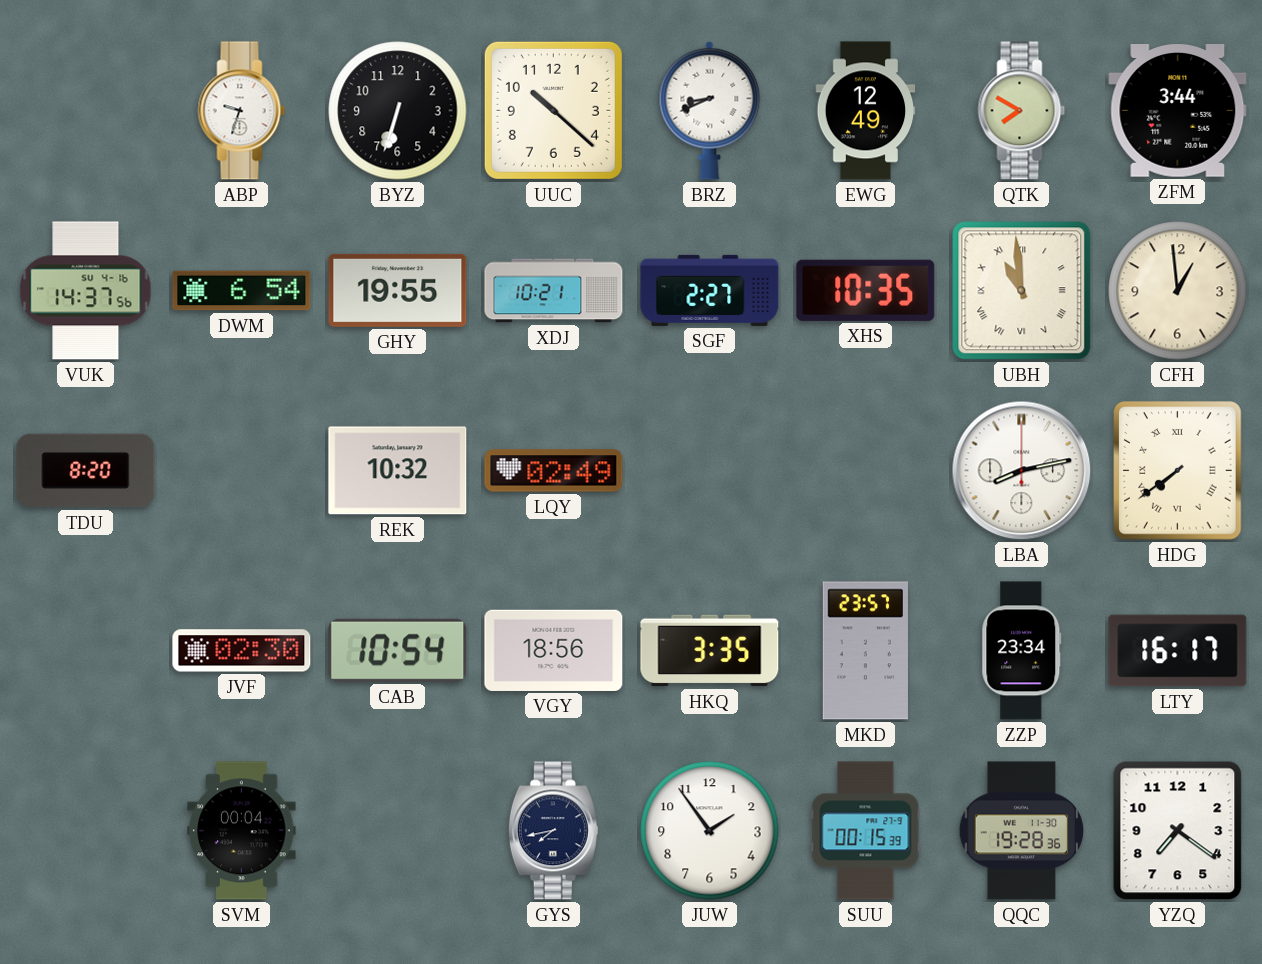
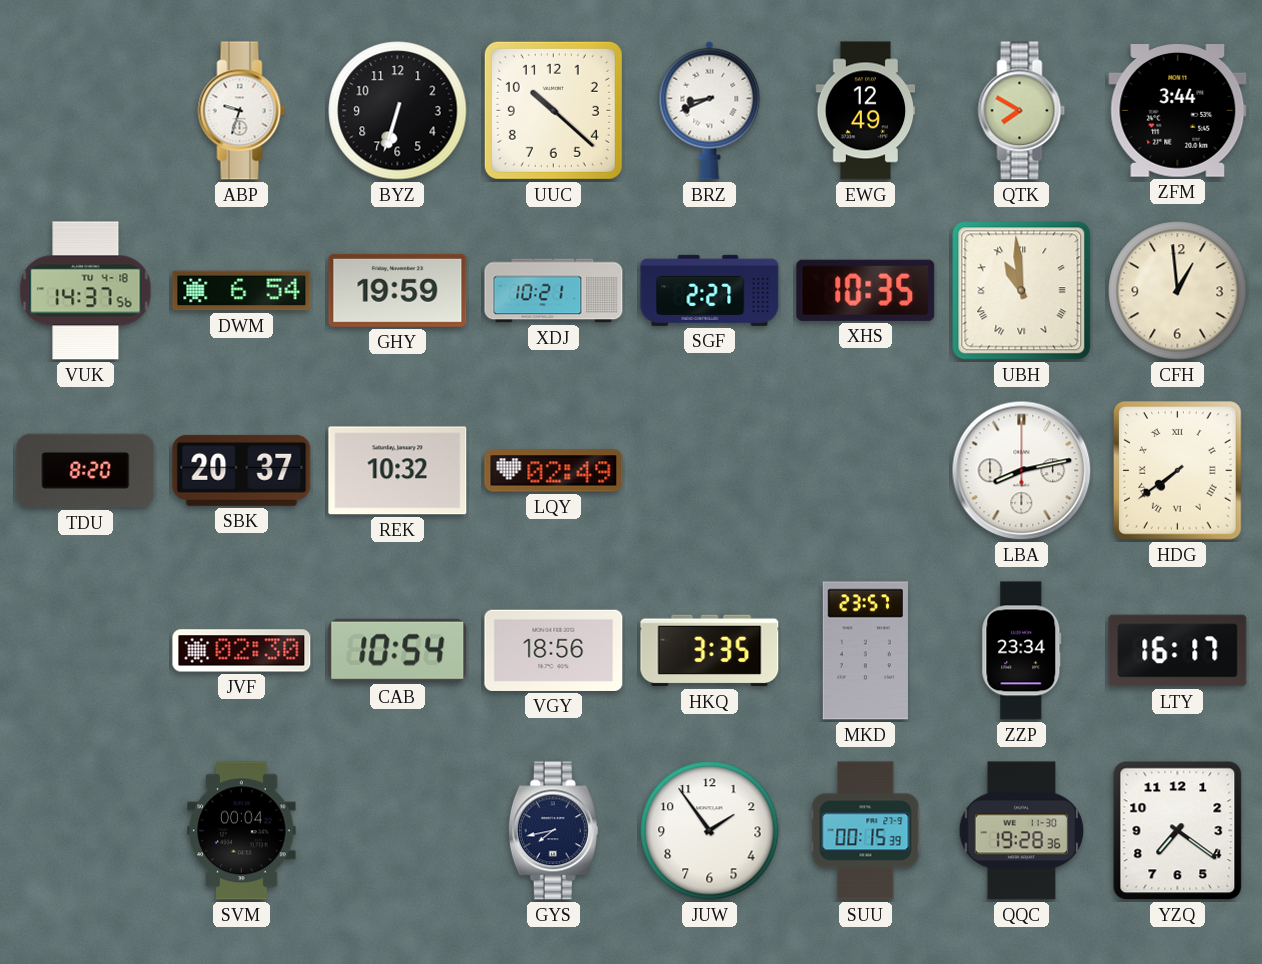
VUK date: SU 4-16 -> TU 4-18 (86, 291)
GHY: 19:55 -> 19:59 (398, 290)
SBK: none -> 20:37 (242, 470)
